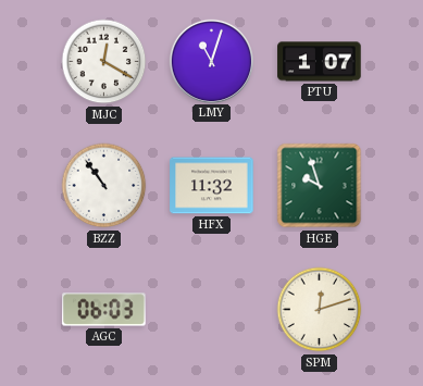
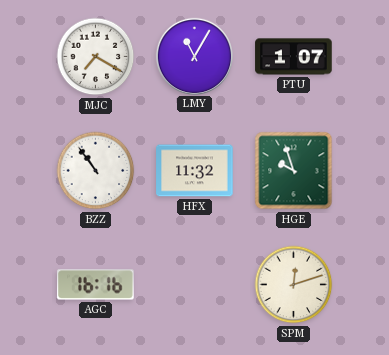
MJC: 12:20 -> 7:20 (96, 57)
LMY: 11:03 -> 11:05 (194, 56)
AGC: 06:03 -> 16:16 (96, 285)
